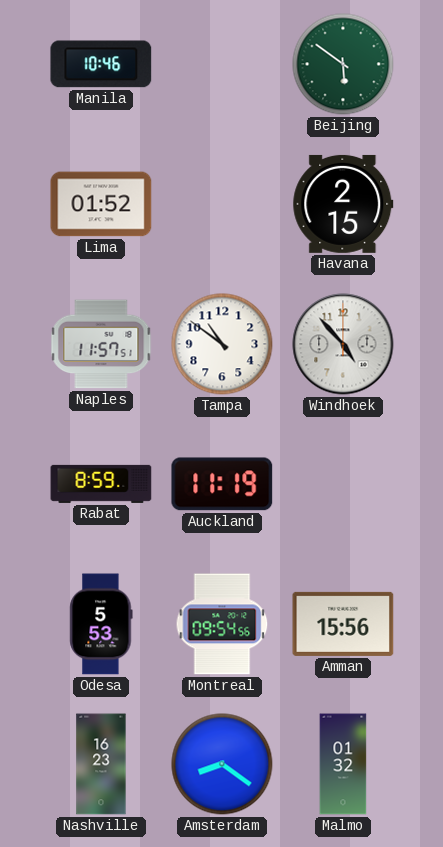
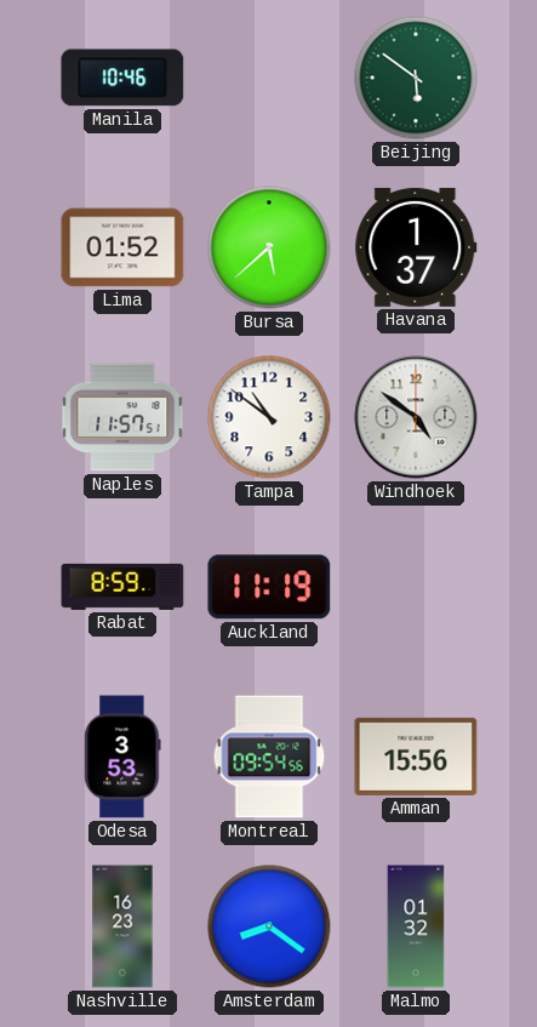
Bursa: none -> 5:38 (269, 247)
Havana: 2:15 -> 1:37 (416, 247)
Windhoek: 4:53 -> 4:51 (416, 417)
Odesa: 5:53 -> 3:53 (122, 757)
